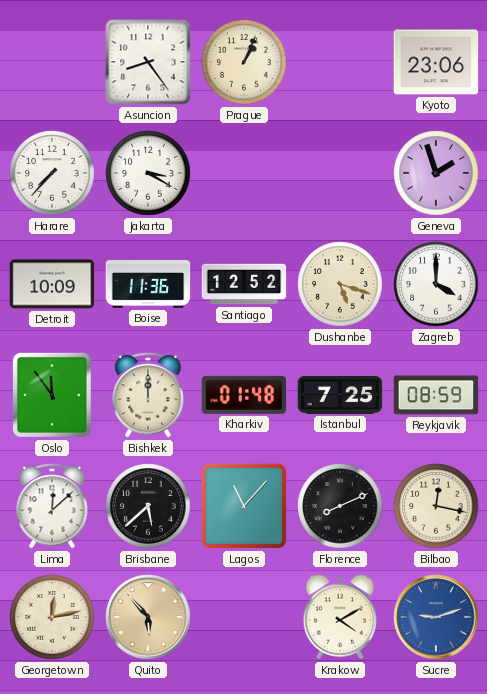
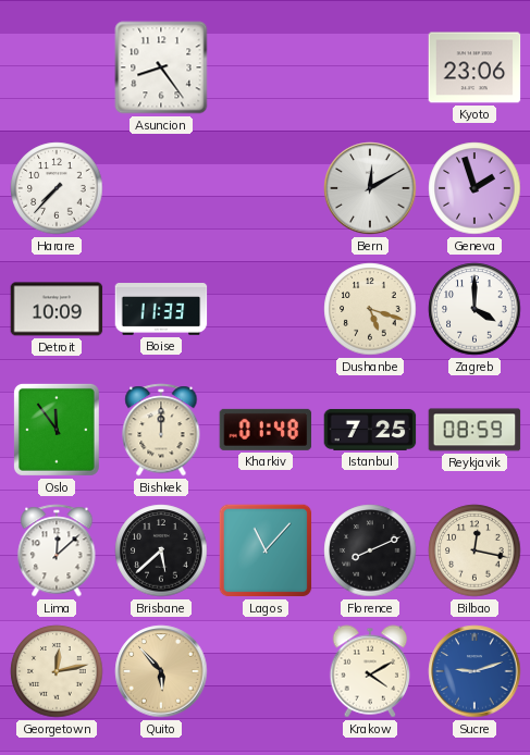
Prague: 1:04 -> none (244, 62)
Jakarta: 3:20 -> none (148, 173)
Bern: none -> 12:10 (370, 188)
Boise: 11:36 -> 11:33 (161, 310)
Santiago: 12:52 -> none (244, 284)
